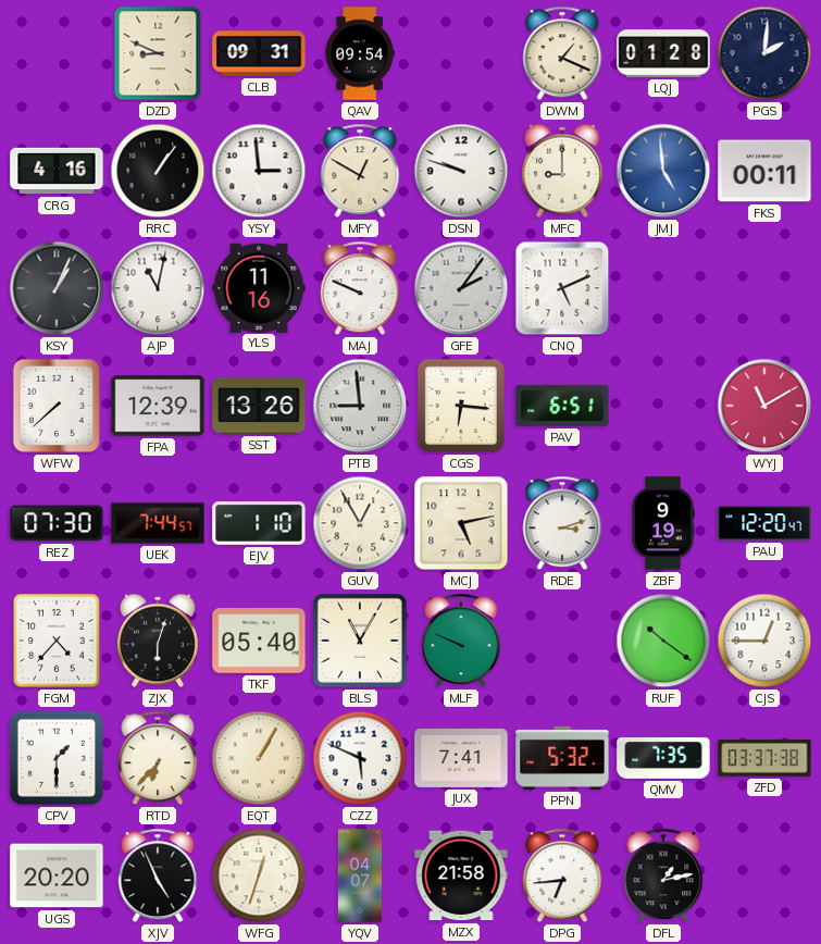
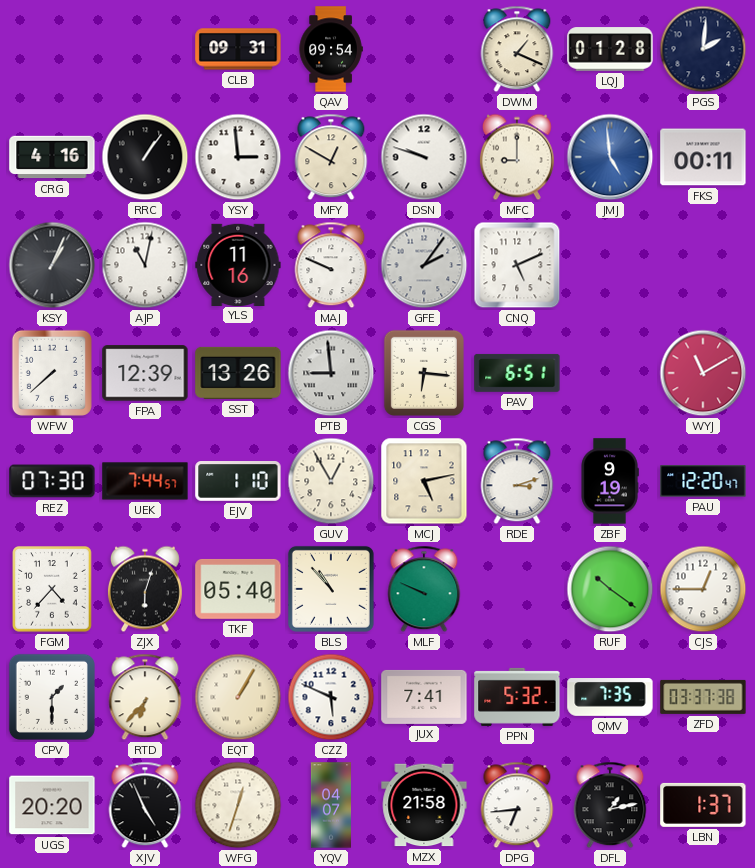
DZD: 8:49 -> none (158, 53)
BLS: 11:05 -> 10:53 (331, 589)
LBN: none -> 1:37 (703, 805)
